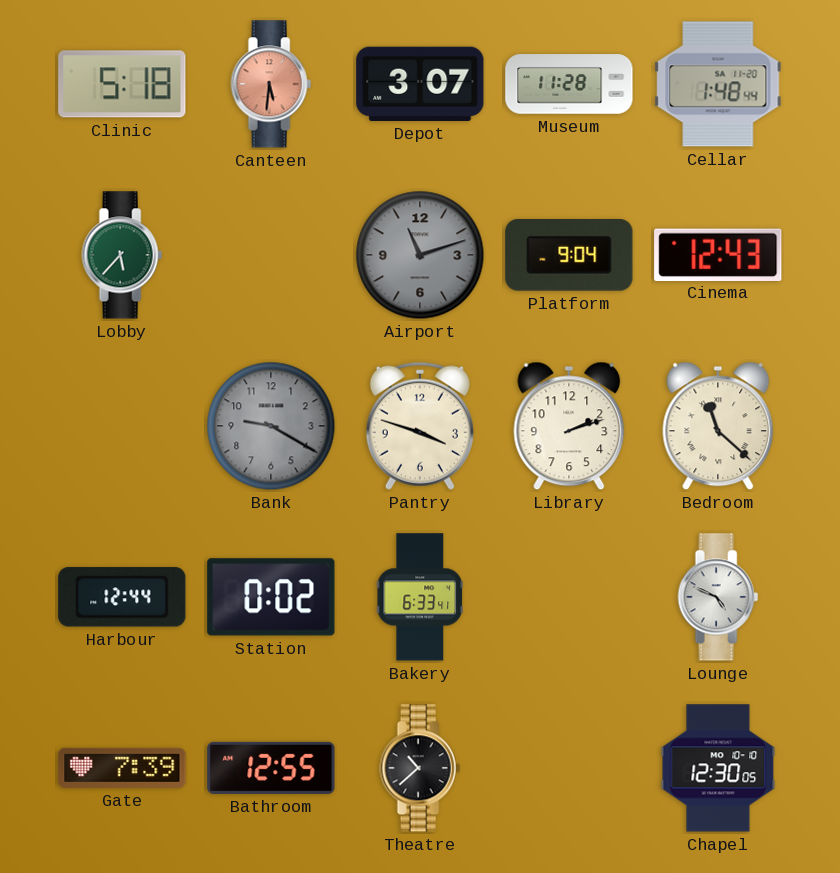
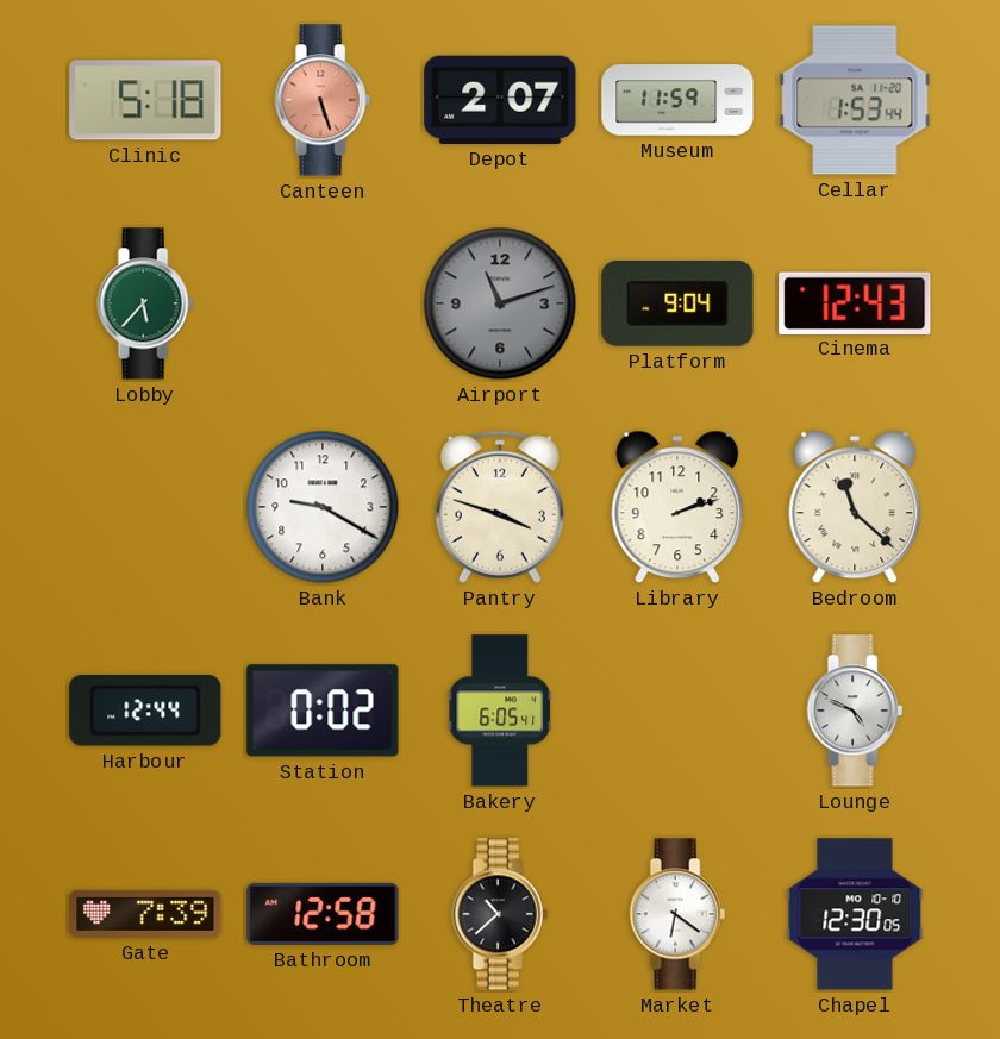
Canteen: 5:31 -> 5:27 (323, 100)
Depot: 3:07 -> 2:07 (500, 100)
Museum: 11:28 -> 11:59 (677, 100)
Cellar: 1:48 -> 1:53 (855, 100)
Bank dial: grey -> white (323, 507)
Bakery: 6:33 -> 6:05 (499, 711)
Bathroom: 12:55 -> 12:58 (323, 914)
Market: none -> 6:21 (677, 914)
